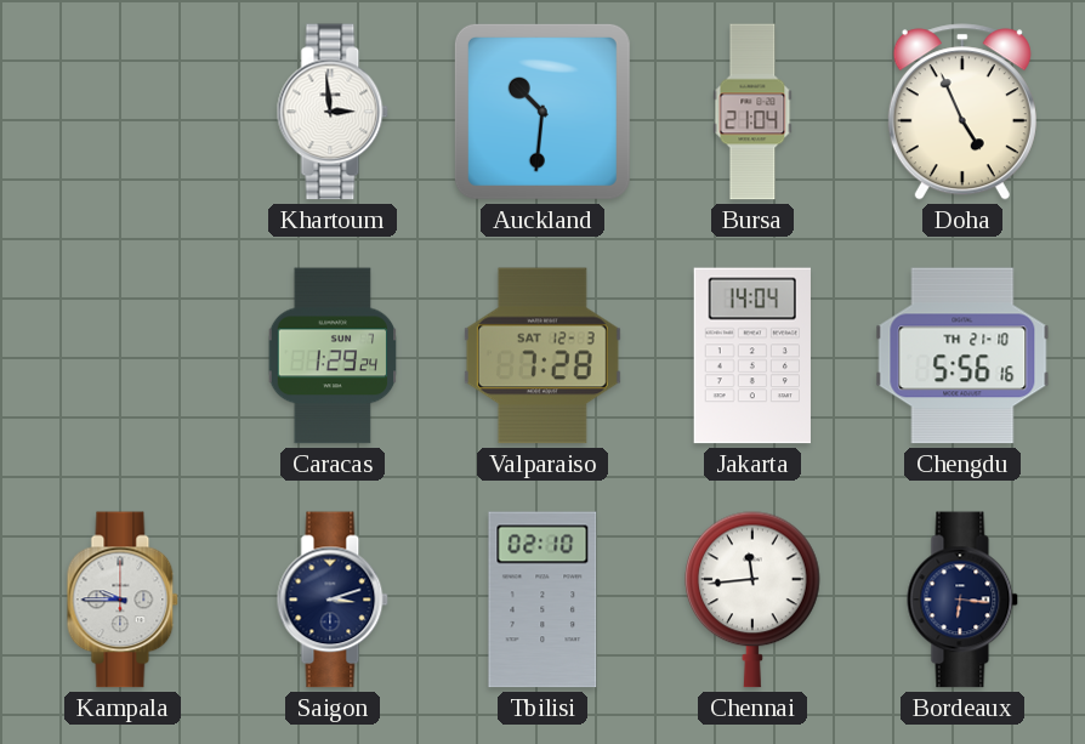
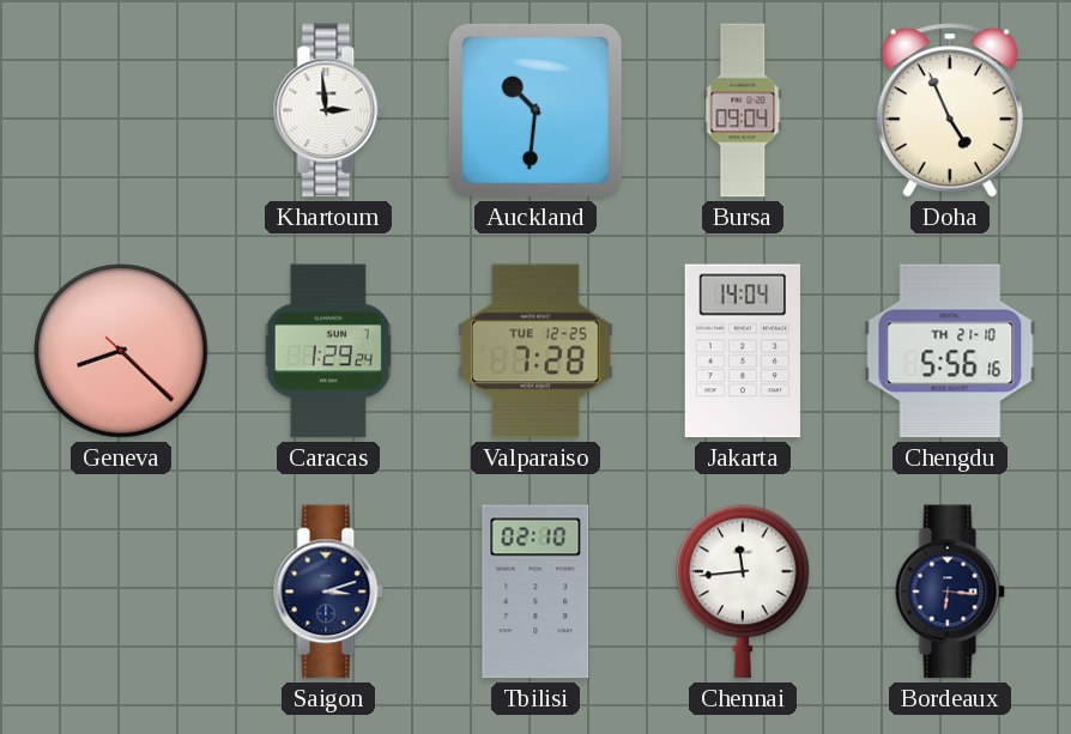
Bursa: 21:04 -> 09:04 (743, 110)
Geneva: none -> 8:22 (121, 351)
Valparaiso date: SAT 12-3 -> TUE 12-25 (535, 351)
Kampala: 9:45 -> none (123, 600)
